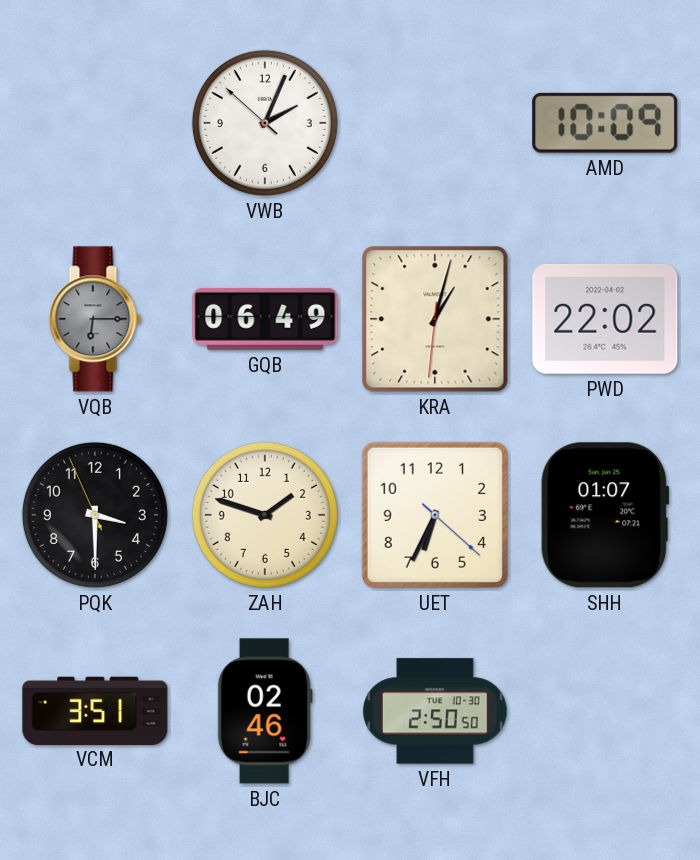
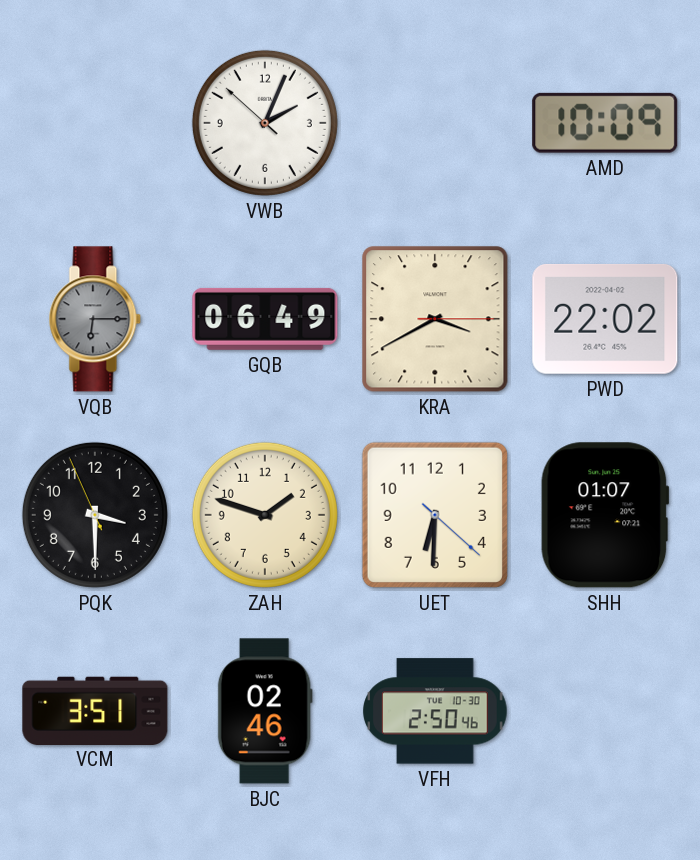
KRA: 1:02 -> 3:40 (435, 319)
UET: 6:34 -> 6:30 (435, 515)
VFH: 2:50:50 -> 2:50:46 (435, 711)
